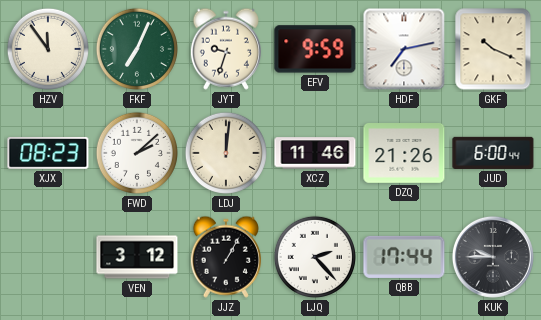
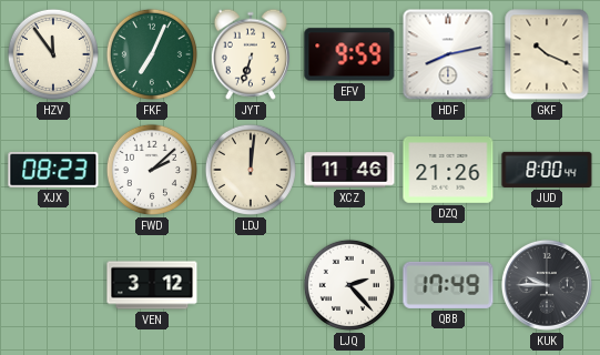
JYT: 9:33 -> 6:33 (251, 54)
HDF: 7:13 -> 8:13 (448, 54)
JUD: 6:00 -> 8:00 (547, 170)
JJZ: 1:05 -> none (226, 257)
QBB: 17:44 -> 17:49 (448, 285)
